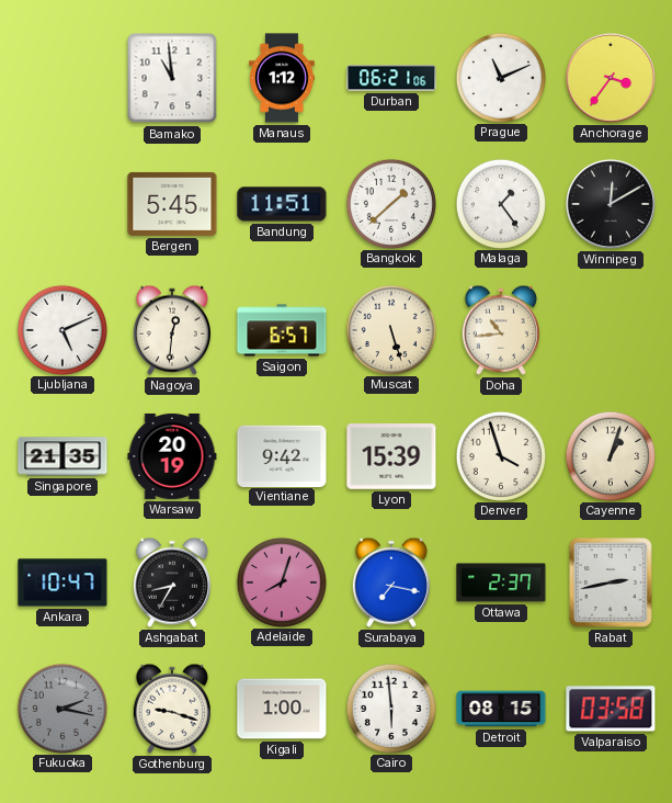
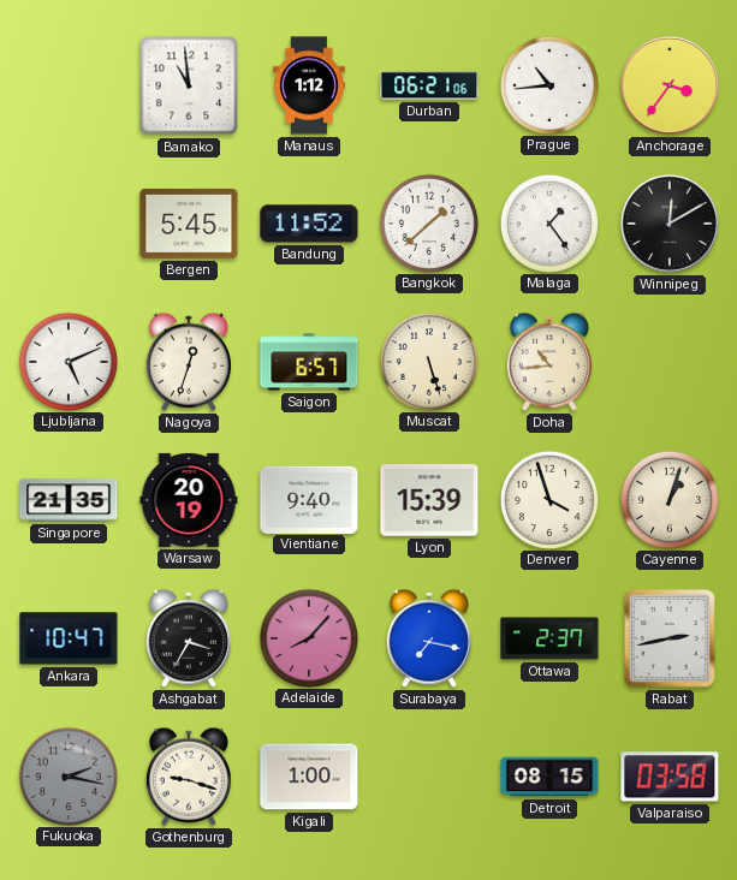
Prague: 11:11 -> 10:44 (548, 84)
Bandung: 11:51 -> 11:52 (309, 224)
Nagoya: 12:31 -> 12:33 (189, 362)
Vientiane: 9:42 -> 9:40 (309, 499)
Ashgabat: 8:35 -> 3:35 (189, 638)
Adelaide: 8:03 -> 8:07 (308, 637)
Cairo: 5:59 -> none (390, 708)
